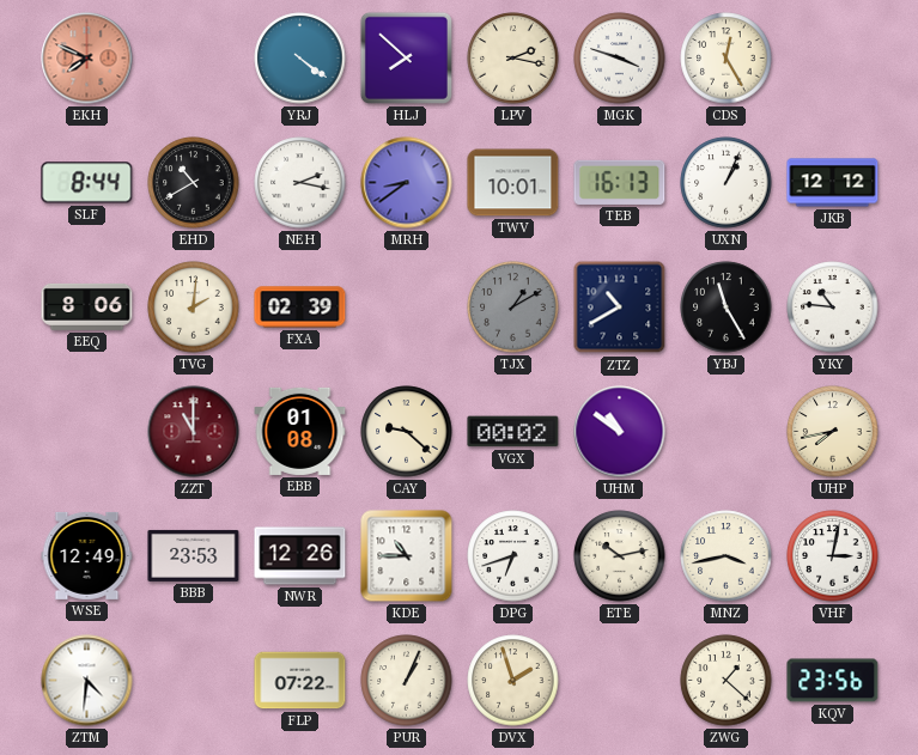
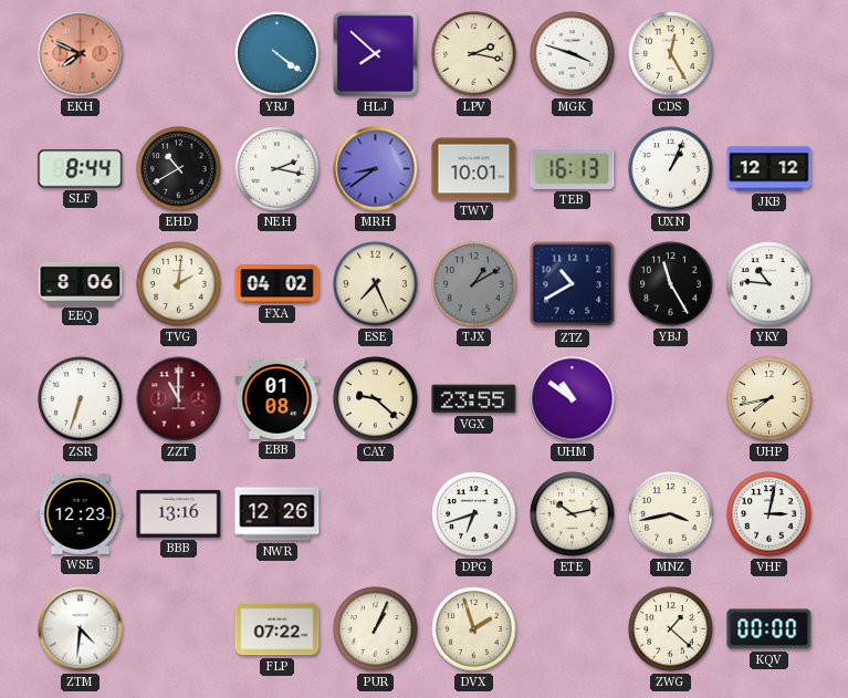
FXA: 02:39 -> 04:02 (278, 284)
ESE: none -> 7:26 (376, 284)
ZSR: none -> 6:33 (81, 399)
VGX: 00:02 -> 23:55 (474, 399)
WSE: 12:49 -> 12:23 (81, 513)
BBB: 23:53 -> 13:16 (179, 513)
KDE: 10:45 -> none (407, 556)
KQV: 23:56 -> 00:00 (770, 629)
